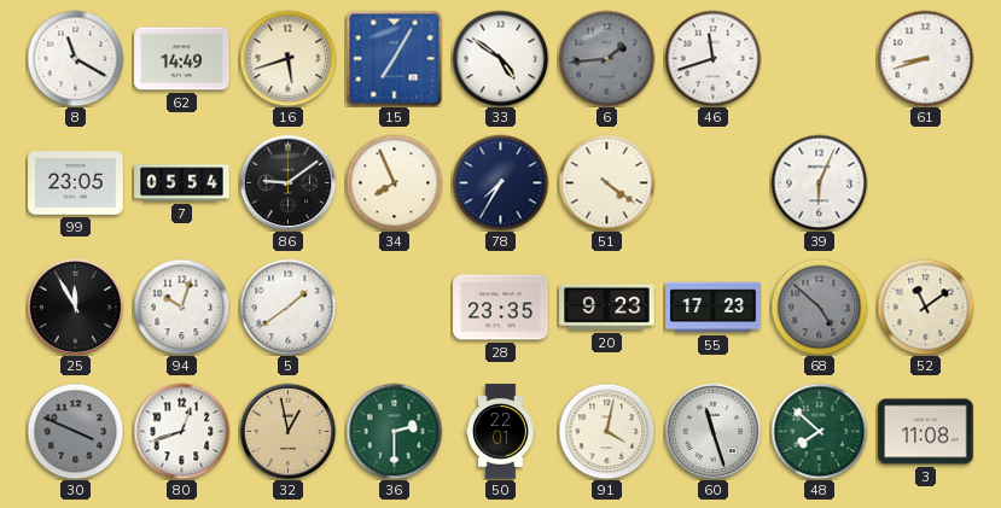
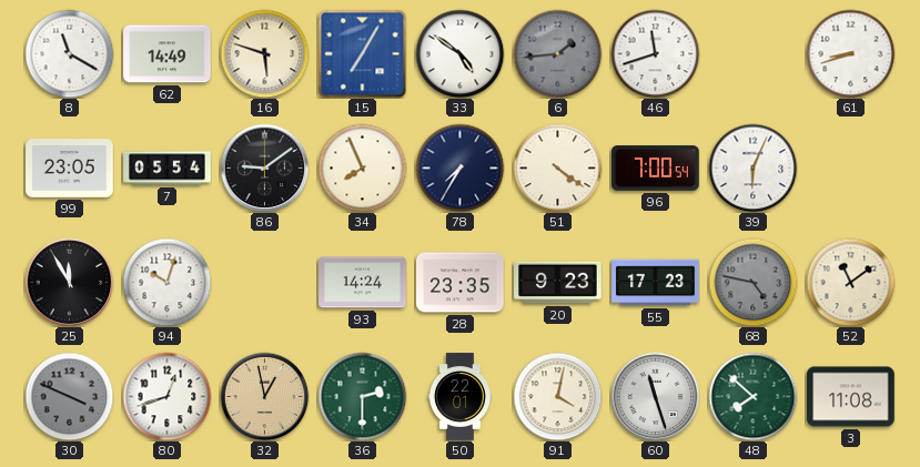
16: 5:42 -> 5:48 (264, 53)
96: none -> 7:00 (656, 169)
5: 1:39 -> none (287, 306)
93: none -> 14:24 (363, 283)
68: 4:52 -> 4:47 (752, 282)
